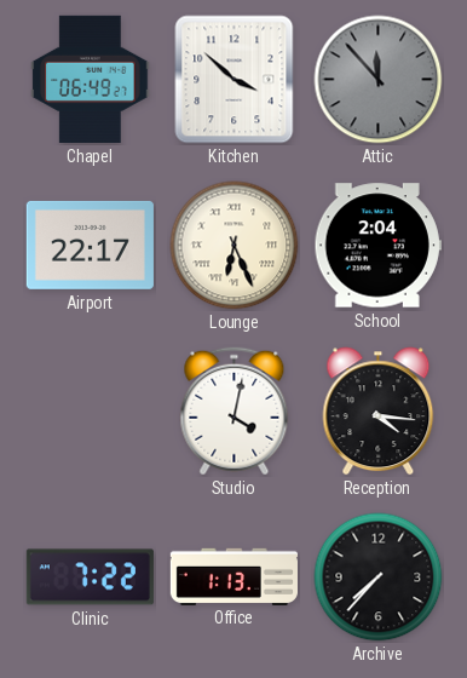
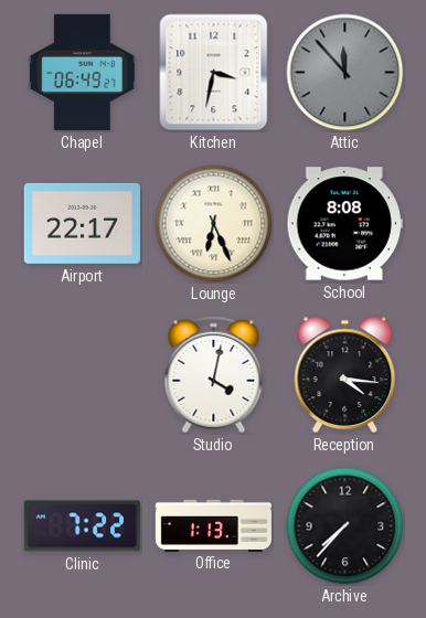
Kitchen: 3:52 -> 3:32 (214, 73)
School: 2:04 -> 8:08 (344, 224)
